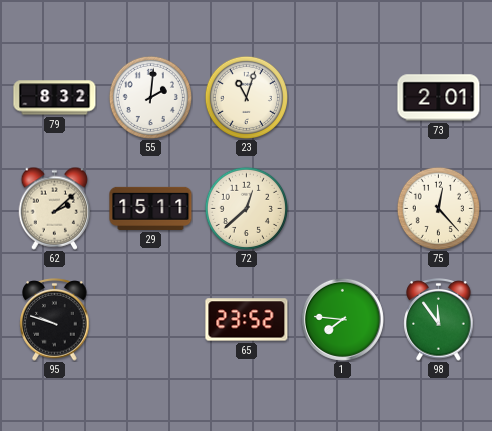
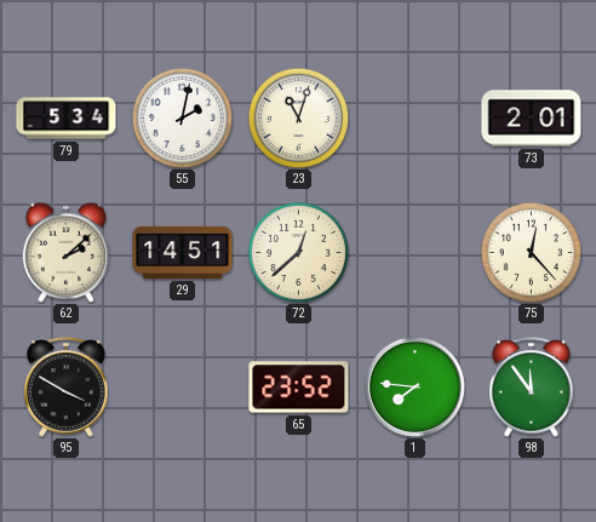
79: 8:32 -> 5:34 (67, 119)
55: 2:01 -> 2:02 (182, 117)
29: 15:11 -> 14:51 (183, 252)
95: 9:48 -> 3:50 (67, 388)
